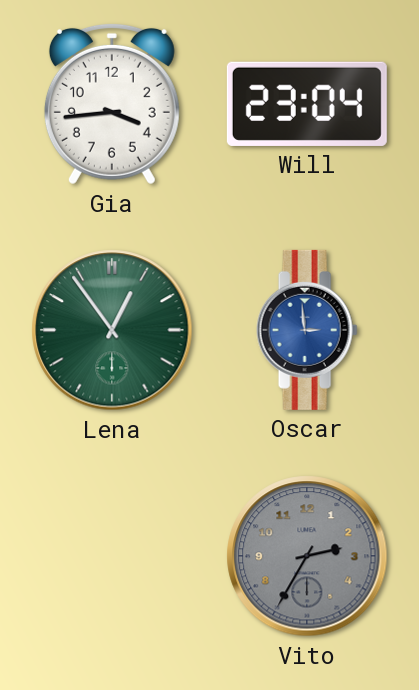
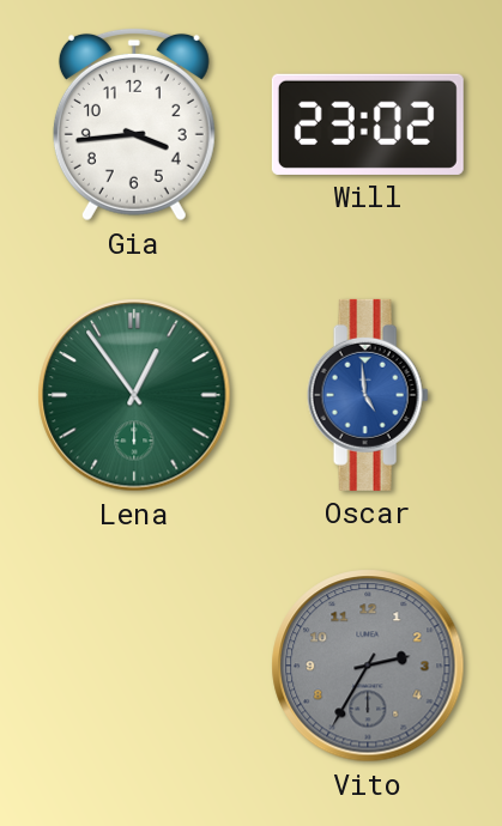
Will: 23:04 -> 23:02 (368, 124)
Oscar: 2:59 -> 4:59 (368, 395)
